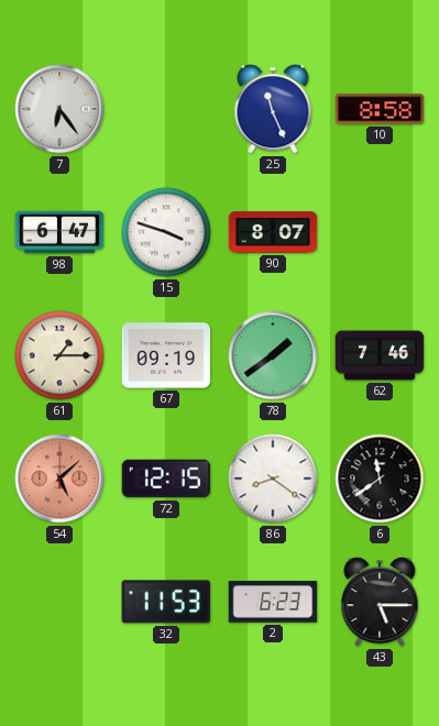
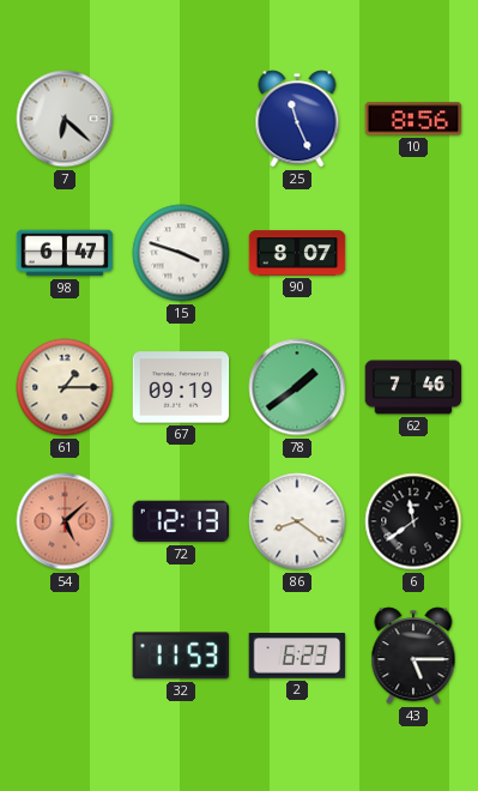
7: 6:24 -> 6:22 (65, 119)
10: 8:58 -> 8:56 (413, 119)
72: 12:15 -> 12:13 (181, 521)
